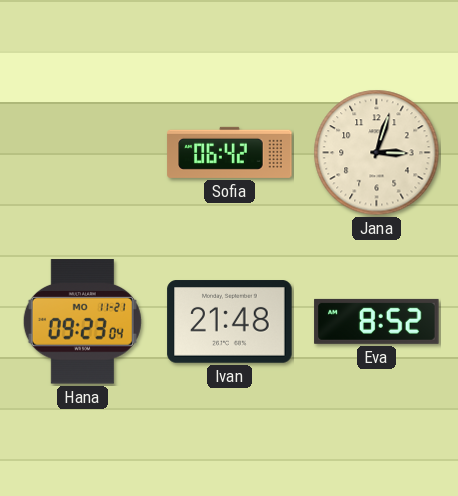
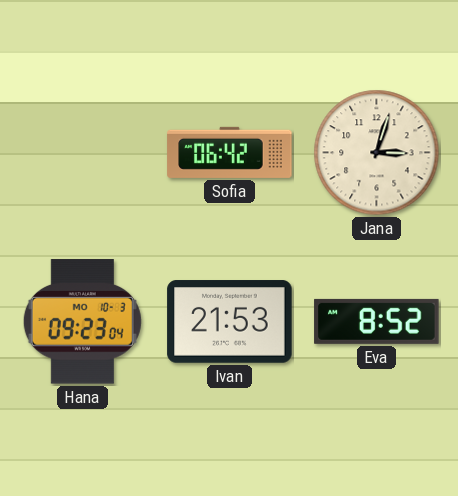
Hana date: MO 11-21 -> MO 10-3 (82, 322)
Ivan: 21:48 -> 21:53 (230, 322)
